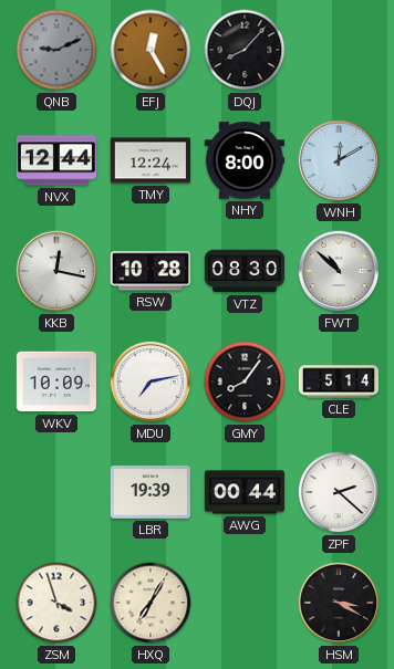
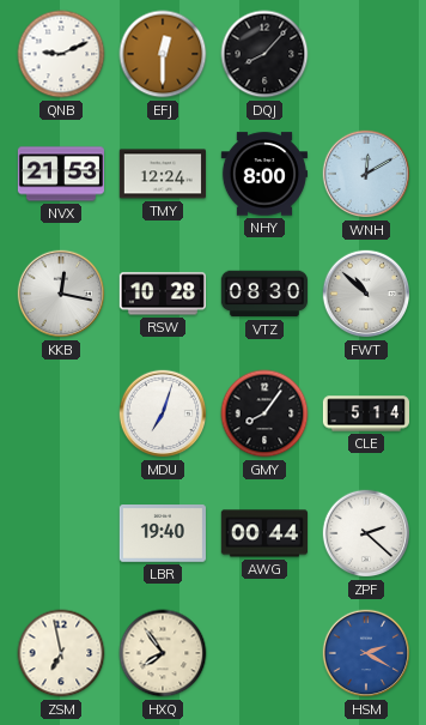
QNB dial: grey -> white (61, 54)
EFJ: 12:25 -> 12:30 (163, 54)
NVX: 12:44 -> 21:53 (60, 174)
WKV: 10:09 -> none (56, 381)
MDU: 7:13 -> 7:03 (163, 413)
LBR: 19:39 -> 19:40 (163, 533)
ZSM: 3:57 -> 6:58 (61, 653)
HXQ: 7:05 -> 7:54 (163, 653)
HSM: 3:20 -> 2:20 (366, 653)
HSM dial: black -> blue (366, 653)
